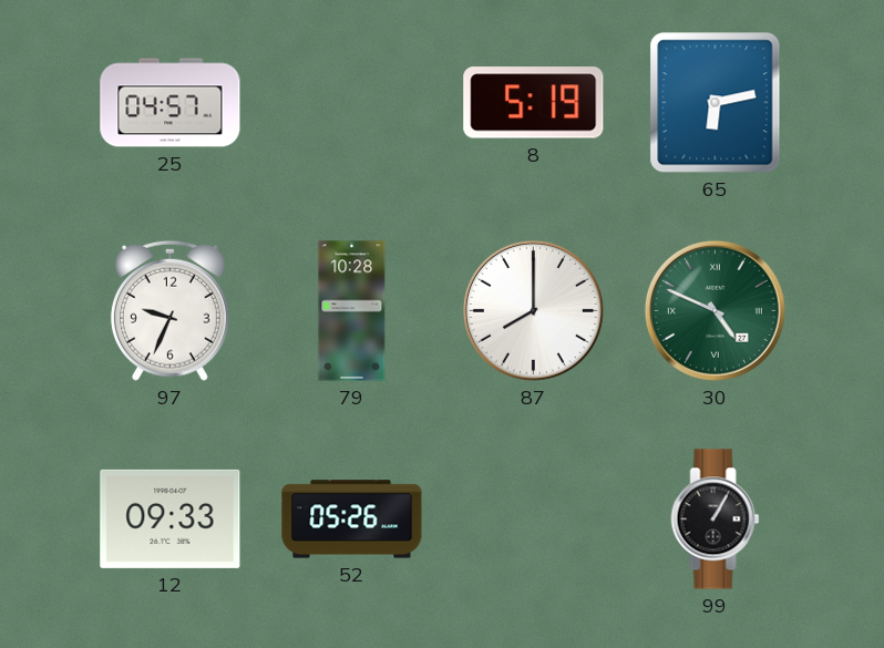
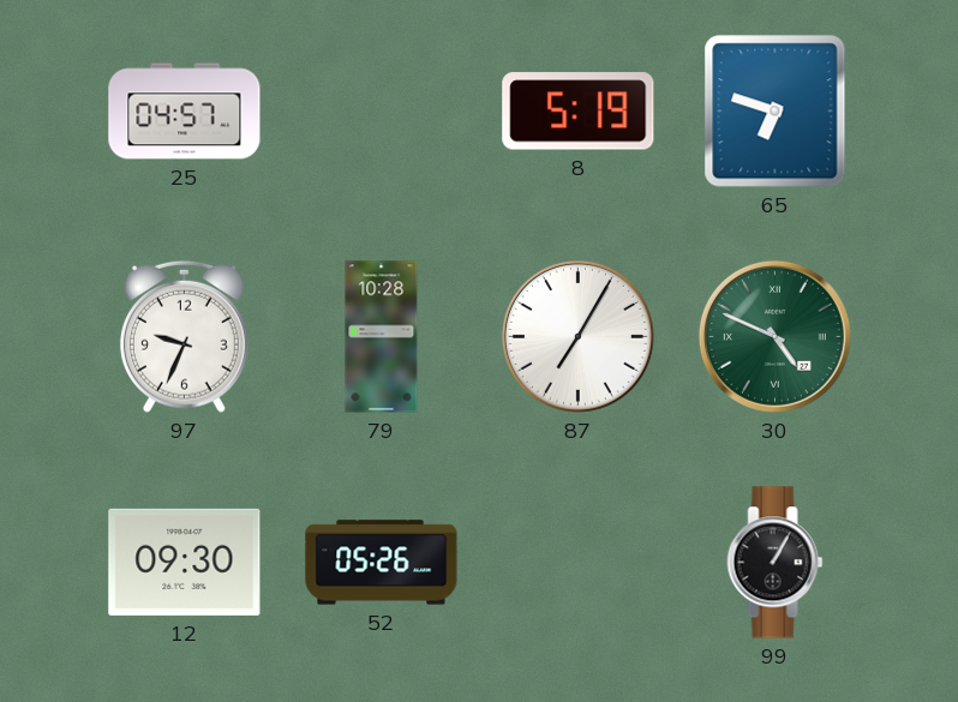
65: 6:13 -> 6:48 (776, 112)
87: 8:00 -> 7:05 (577, 336)
12: 09:33 -> 09:30 (185, 562)
